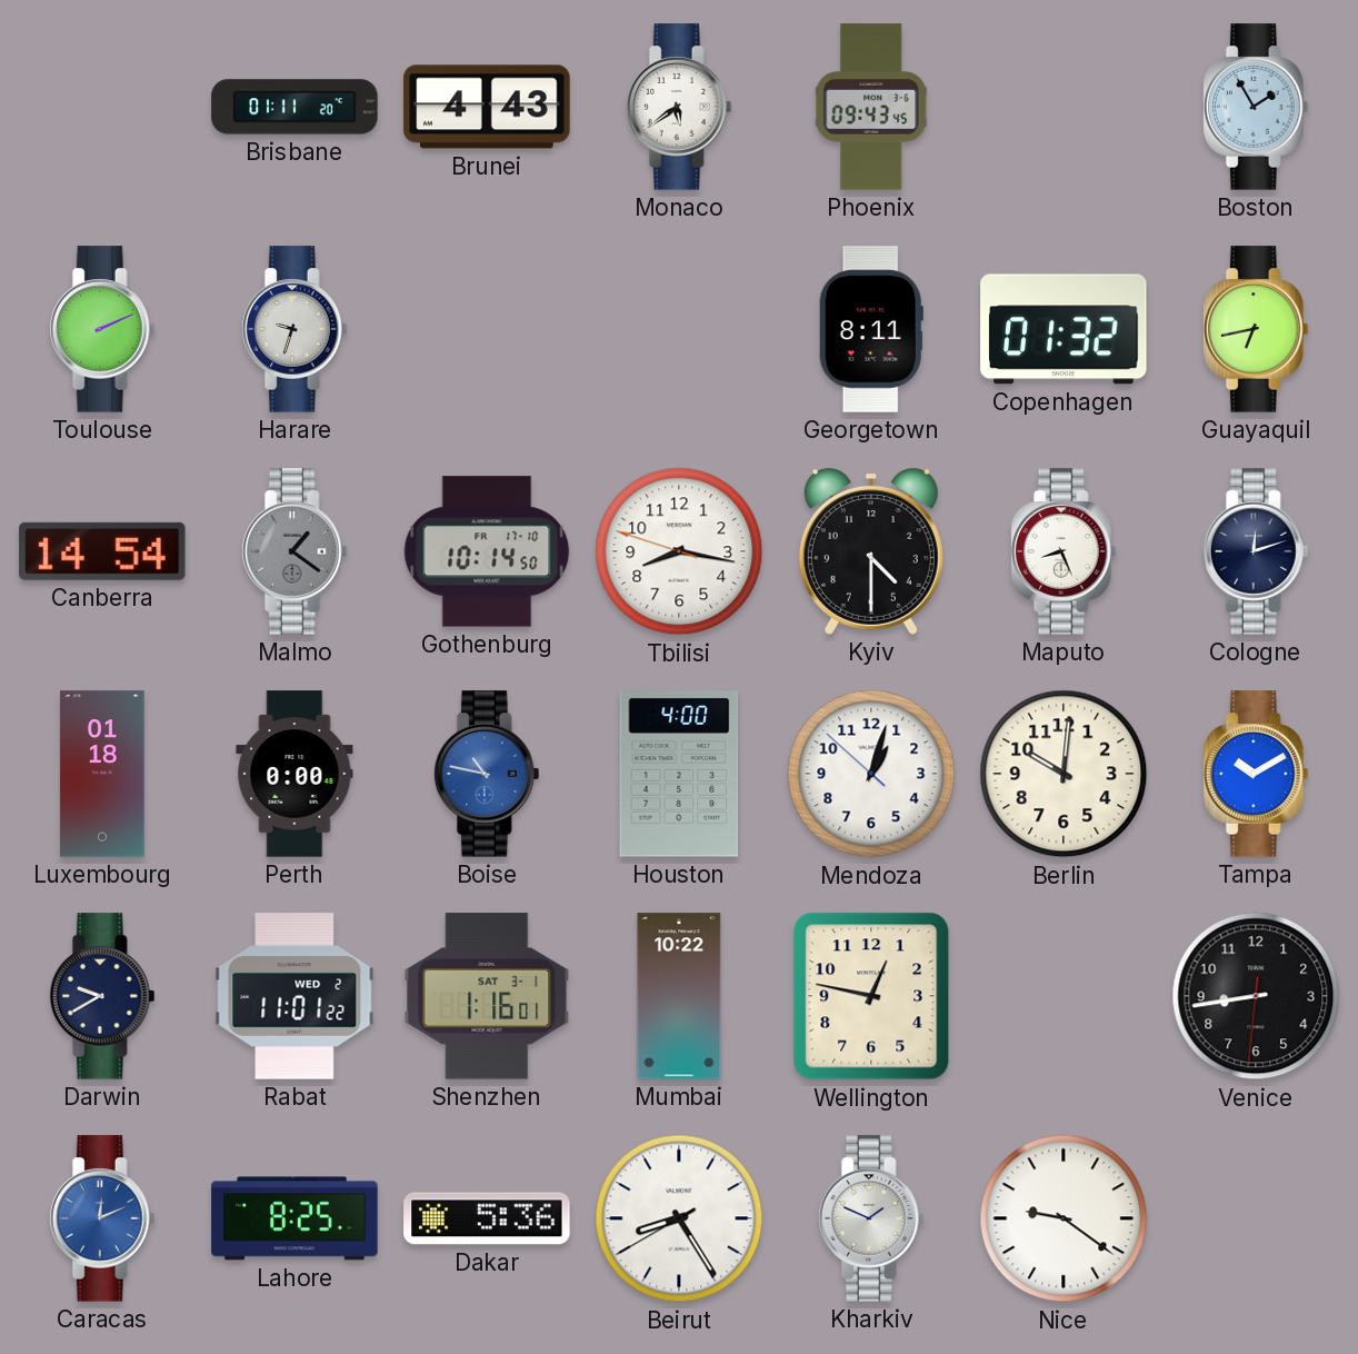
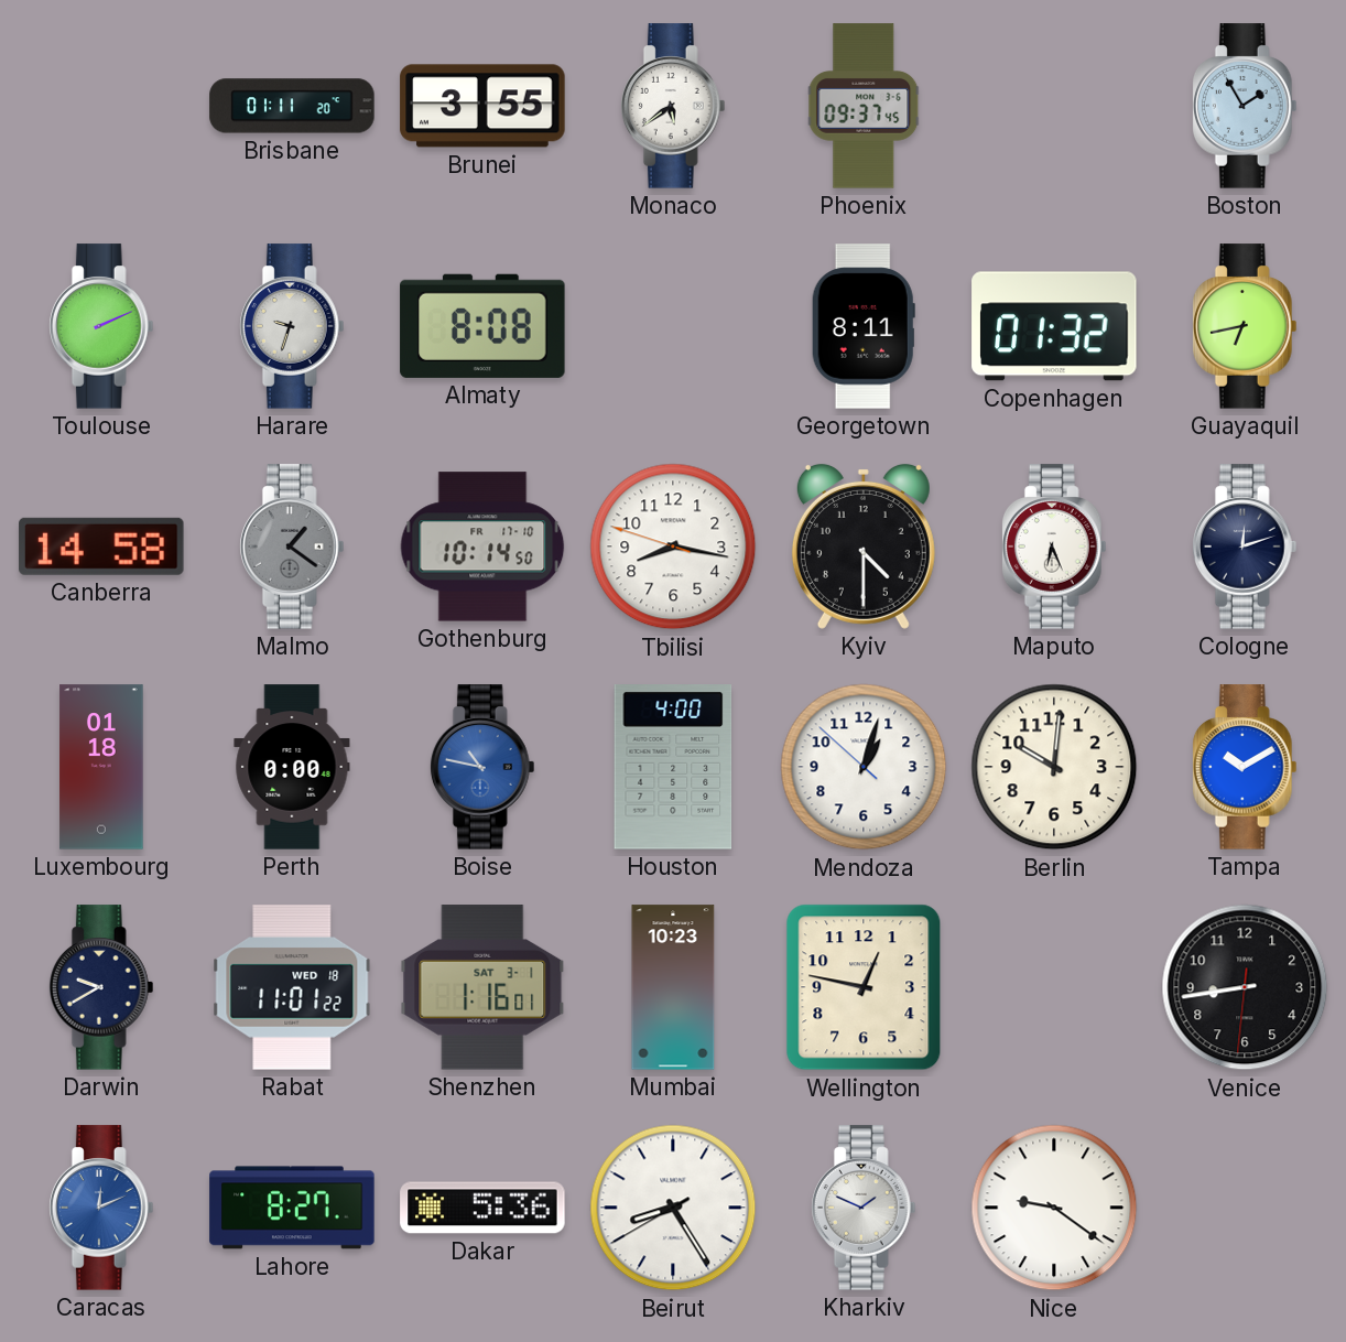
Brunei: 4:43 -> 3:55 (482, 106)
Phoenix: 09:43 -> 09:37 (864, 106)
Almaty: none -> 8:08 (482, 326)
Canberra: 14:54 -> 14:58 (101, 546)
Maputo: 8:26 -> 6:26 (1054, 546)
Rabat date: WED 2 -> WED 18 (292, 987)
Mumbai: 10:22 -> 10:23 (673, 987)
Lahore: 8:25 -> 8:27 (292, 1208)
